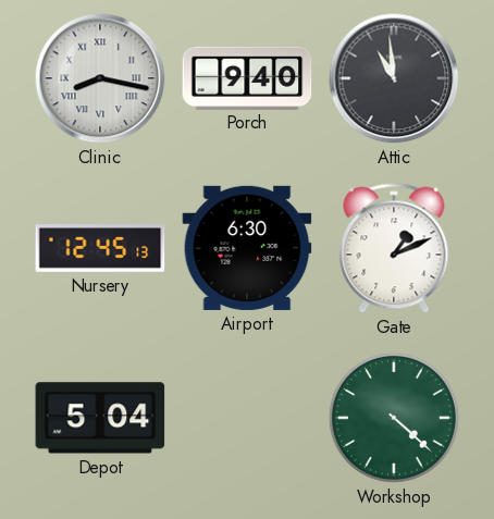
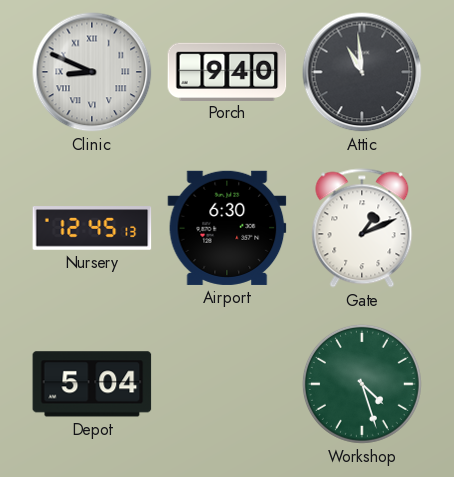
Clinic: 8:17 -> 8:49 (92, 72)
Workshop: 4:22 -> 4:27 (362, 384)
